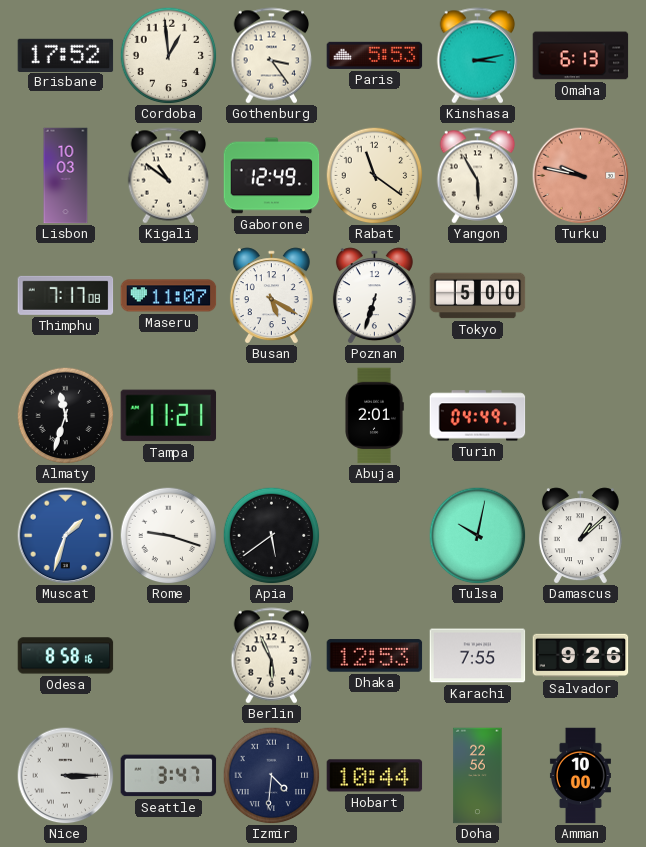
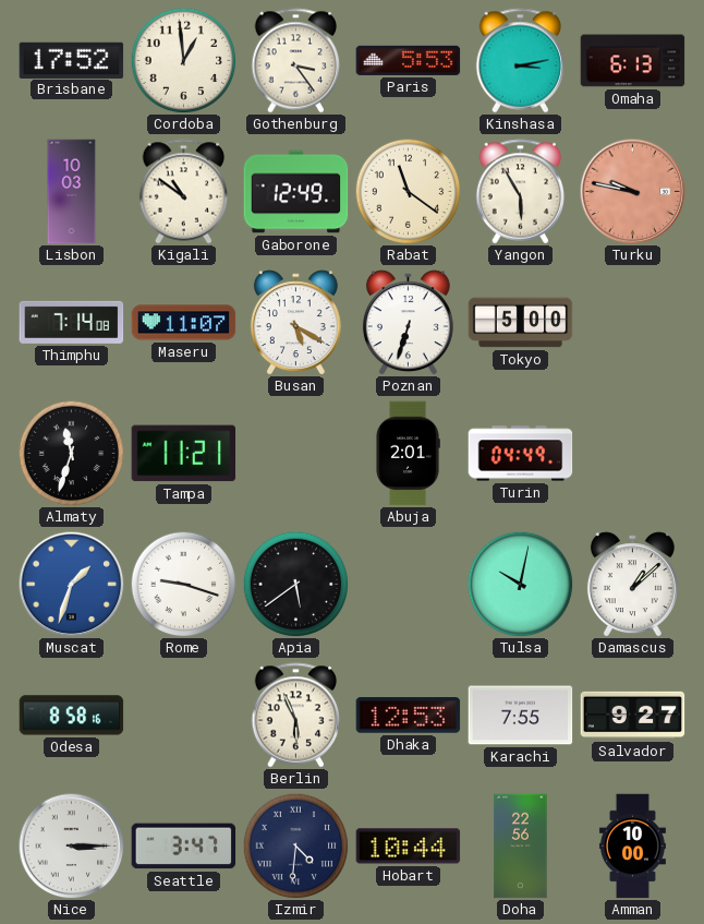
Thimphu: 7:17 -> 7:14 (72, 322)
Salvador: 9:26 -> 9:27 (633, 716)
